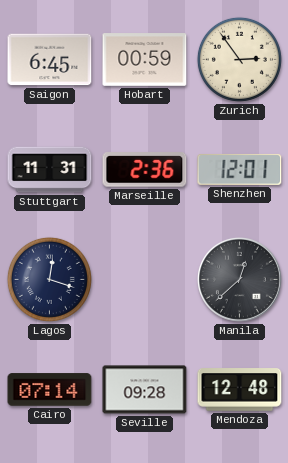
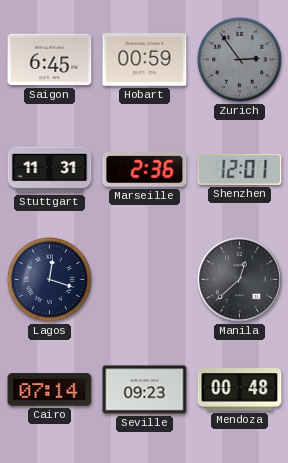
Zurich dial: cream -> grey (239, 59)
Seville: 09:28 -> 09:23 (145, 390)
Mendoza: 12:48 -> 00:48 (240, 390)
